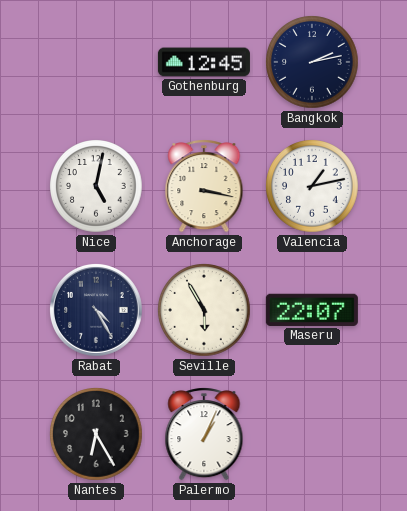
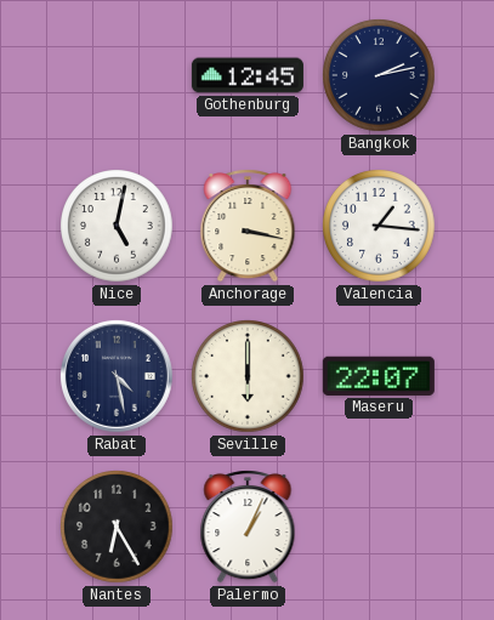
Valencia: 1:13 -> 1:16 (379, 226)
Rabat: 4:25 -> 4:28 (117, 376)
Seville: 5:55 -> 6:00 (248, 376)
